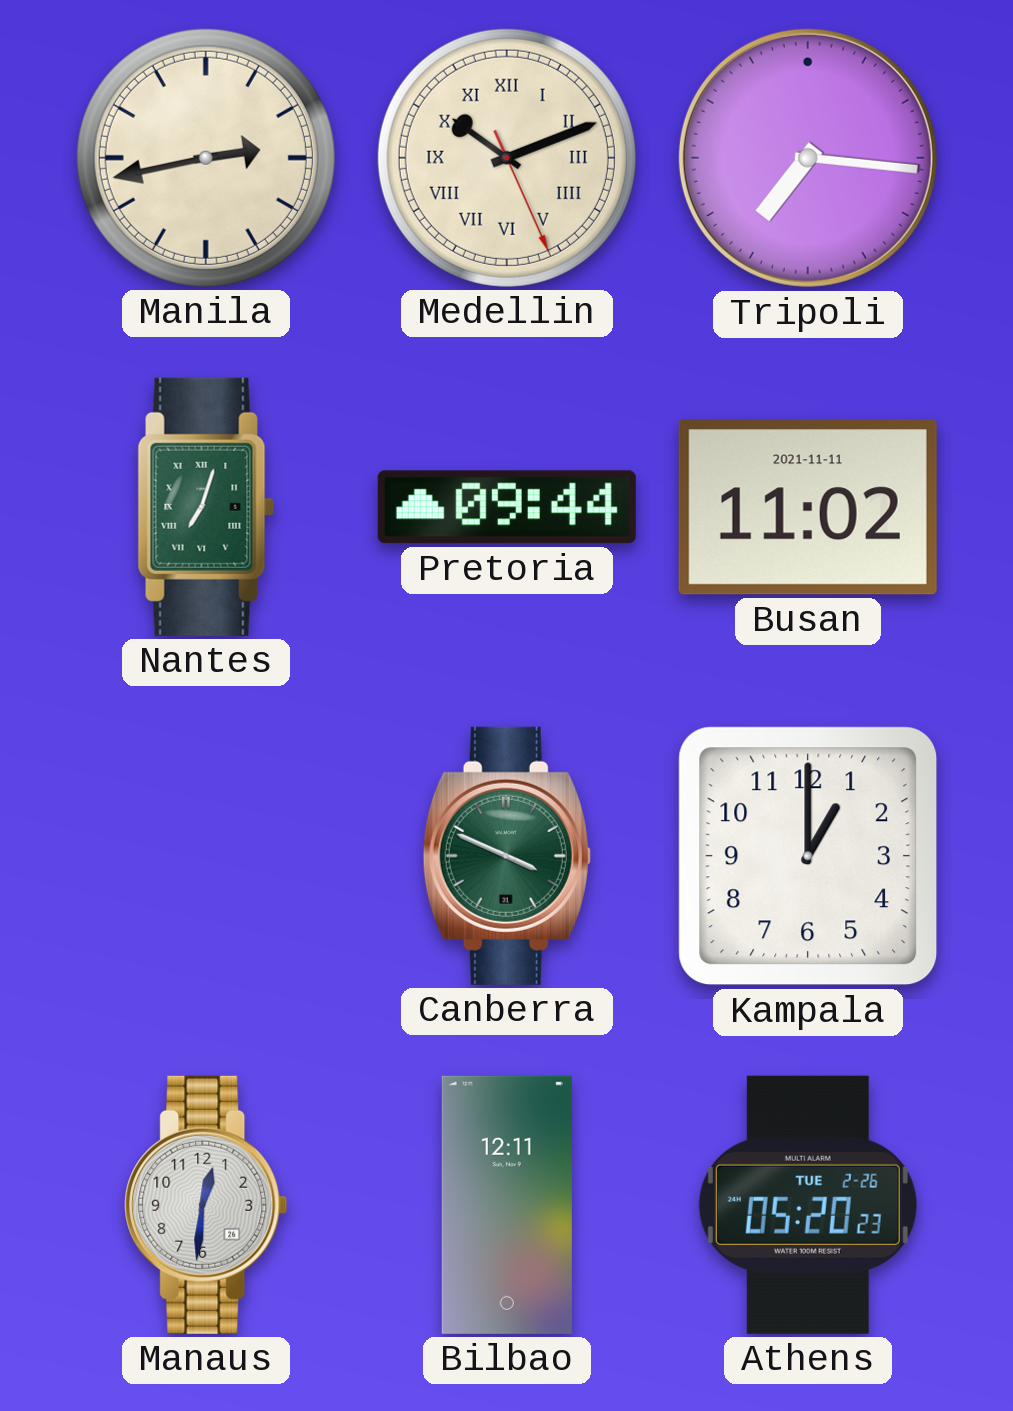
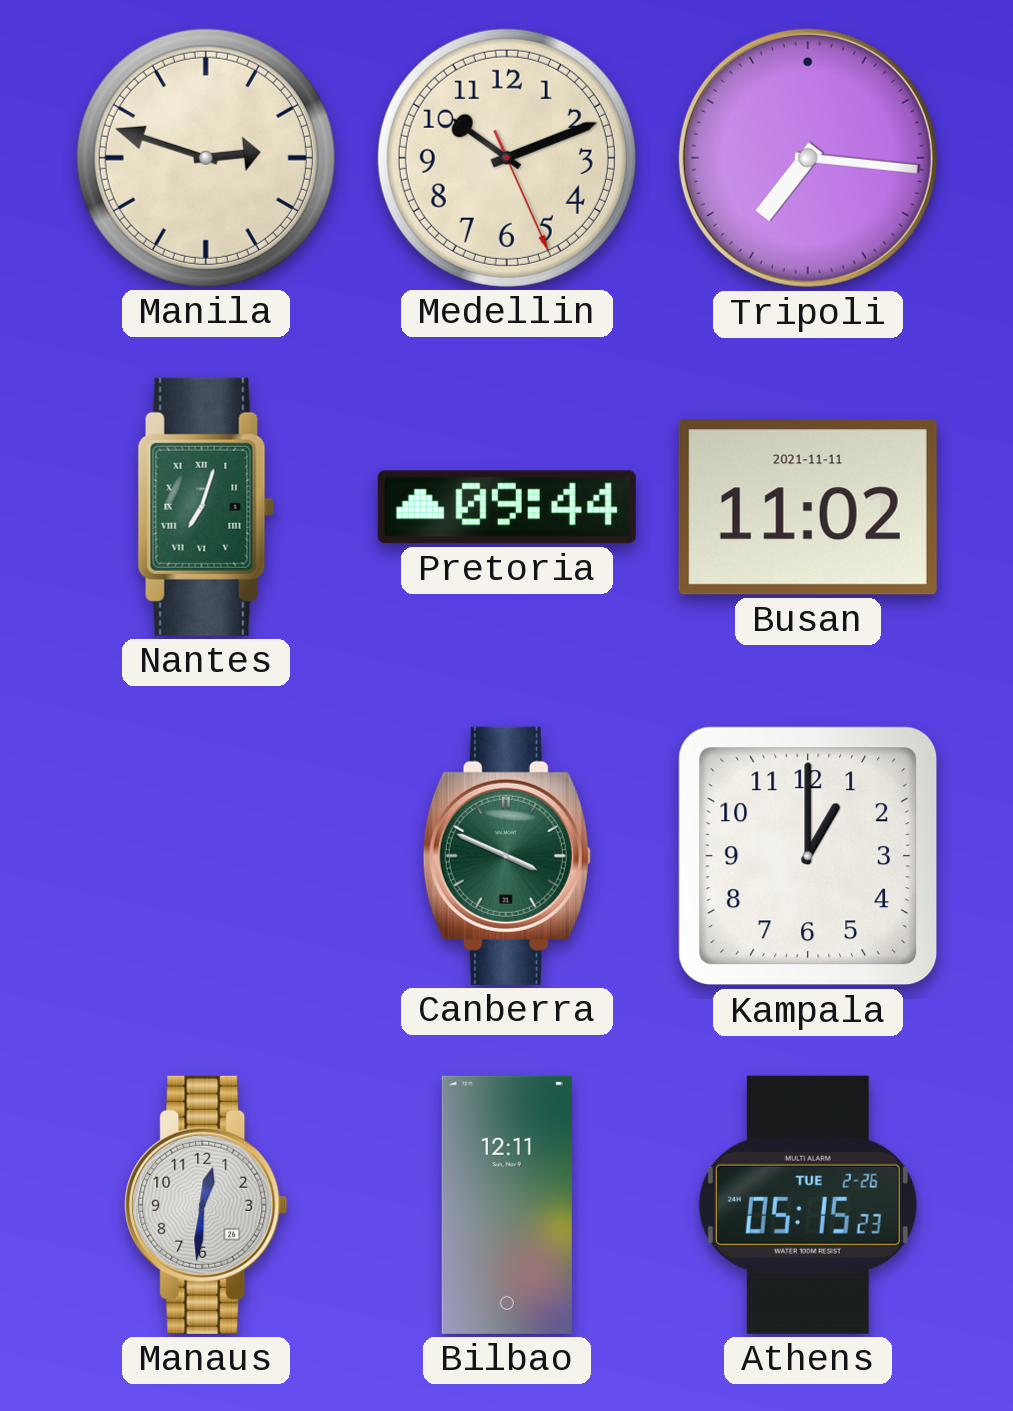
Manila: 2:43 -> 2:48 (206, 158)
Medellin numerals: Roman -> Arabic (507, 158)
Athens: 05:20 -> 05:15 (808, 1205)
